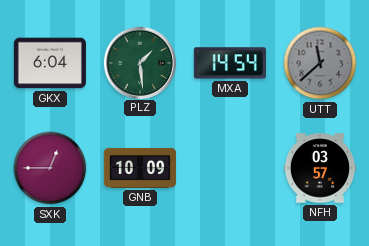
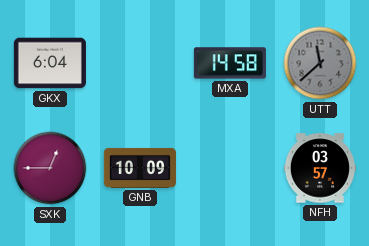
PLZ: 1:29 -> none (139, 62)
MXA: 14:54 -> 14:58 (230, 63)
